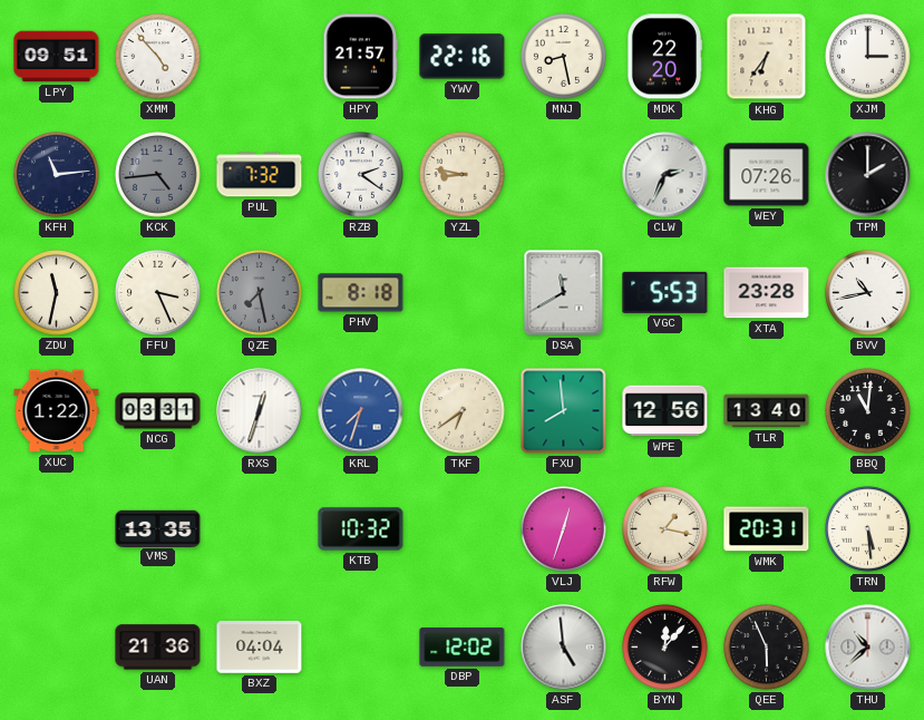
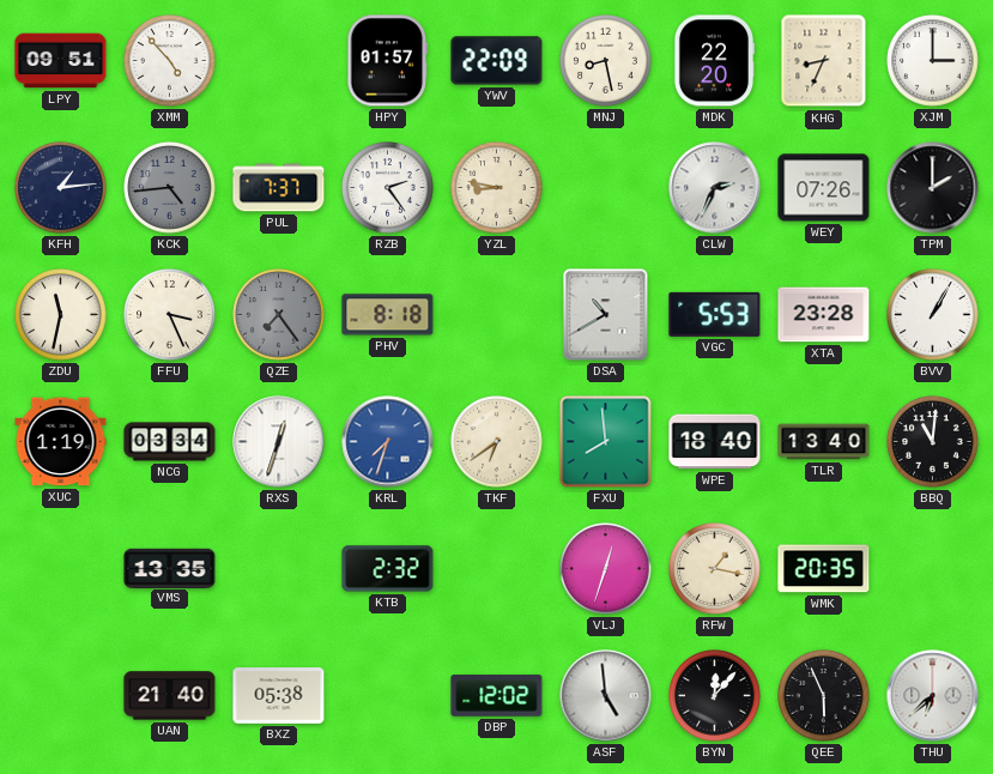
HPY: 21:57 -> 01:57 (388, 61)
YWV: 22:16 -> 22:09 (497, 61)
KHG: 6:36 -> 8:34 (824, 61)
KFH: 11:14 -> 1:14 (61, 188)
PUL: 7:32 -> 7:37 (279, 188)
RZB: 2:21 -> 2:24 (388, 188)
QZE: 7:28 -> 7:24 (279, 315)
DSA: 11:40 -> 10:40 (606, 315)
BVV: 10:43 -> 1:05 (933, 315)
XUC: 1:22 -> 1:19 (61, 442)
NCG: 03:31 -> 03:34 (170, 442)
WPE: 12:56 -> 18:40 (715, 442)
KTB: 10:32 -> 2:32 (388, 569)
WMK: 20:31 -> 20:35 (824, 569)
TRN: 5:29 -> none (868, 529)
UAN: 21:36 -> 21:40 (170, 696)
BXZ: 04:04 -> 05:38 (279, 696)
THU: 10:38 -> 6:38 (933, 696)
